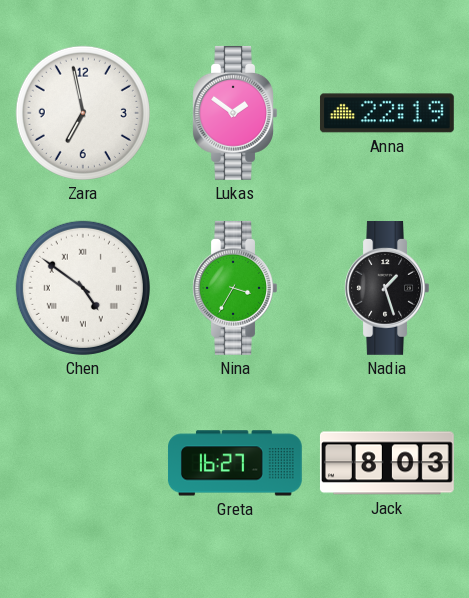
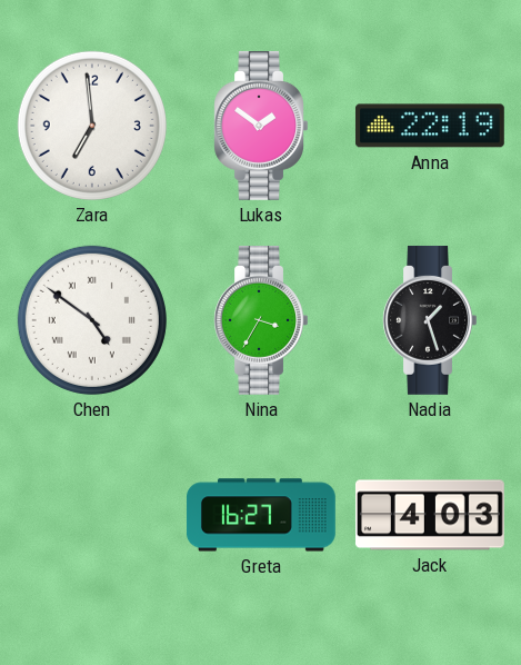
Zara: 6:58 -> 6:59 (92, 126)
Jack: 8:03 -> 4:03 (430, 515)
